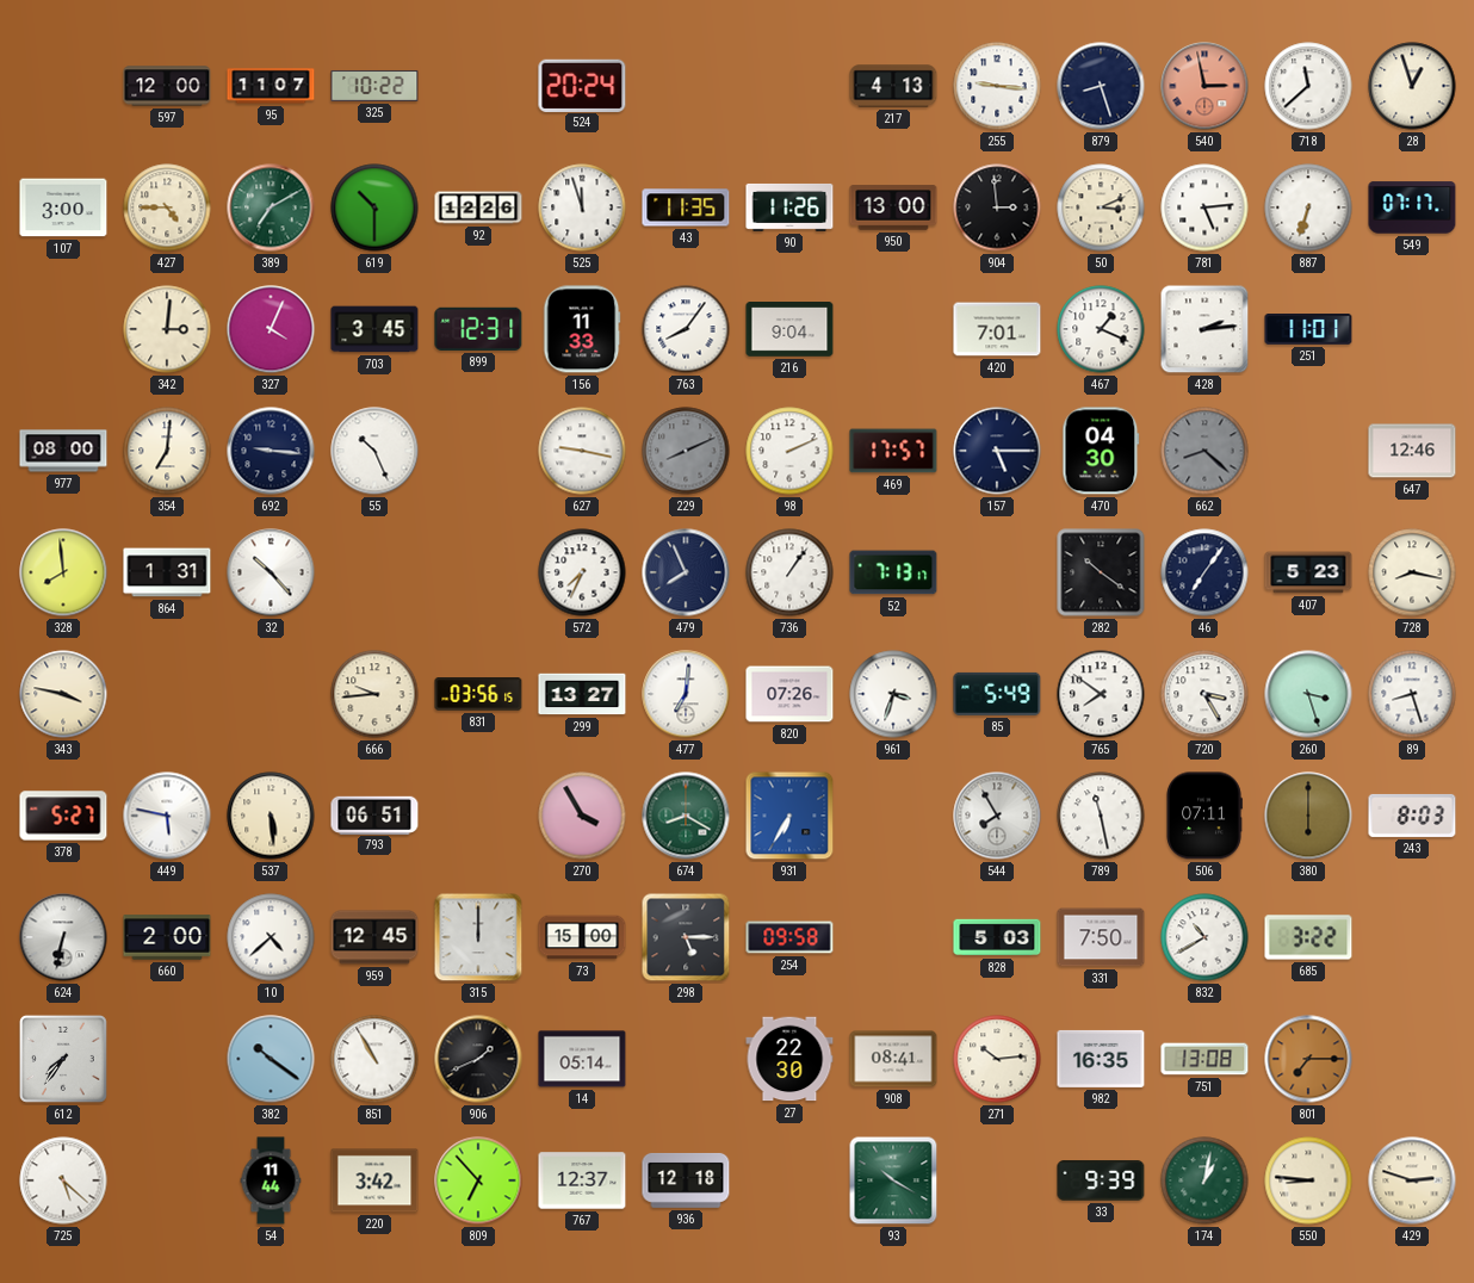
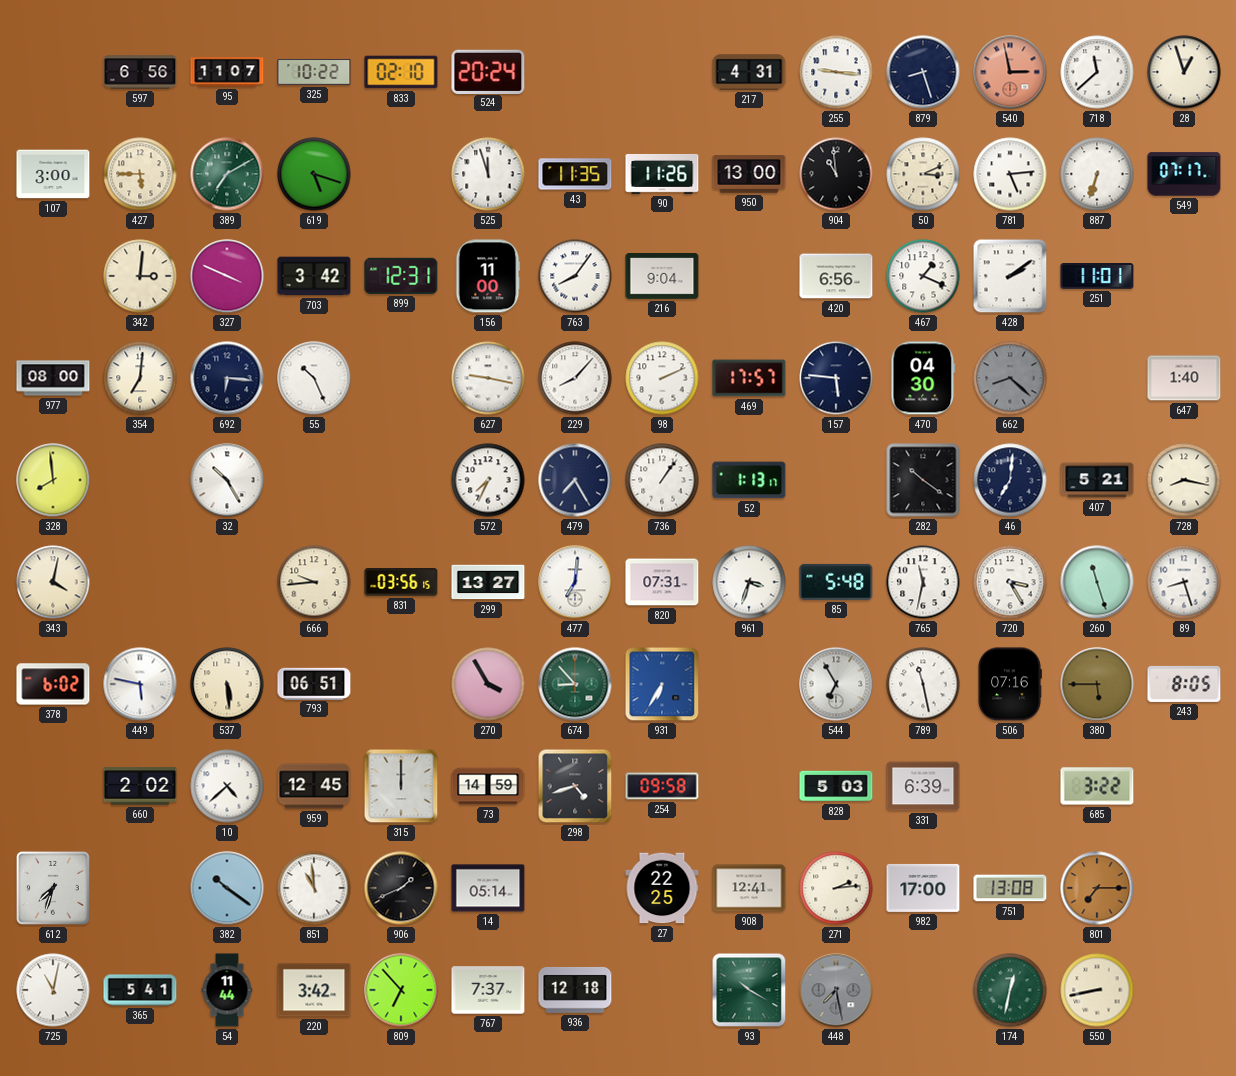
597: 12:00 -> 6:56 (140, 72)
833: none -> 02:10 (401, 72)
217: 4:13 -> 4:31 (749, 72)
427: 4:45 -> 5:45 (140, 174)
619: 10:30 -> 5:18 (314, 174)
92: 12:26 -> none (478, 207)
904: 2:59 -> 10:59 (836, 174)
327: 4:04 -> 3:49 (227, 276)
703: 3:45 -> 3:42 (314, 276)
156: 11:33 -> 11:00 (488, 276)
420: 7:01 -> 6:56 (836, 276)
428: 2:14 -> 2:09 (1010, 276)
692: 9:16 -> 6:16 (227, 378)
229: 8:11 -> 8:07 (575, 378)
229 dial: grey -> white (575, 378)
157: 5:15 -> 5:46 (836, 378)
647: 12:46 -> 1:40 (1184, 378)
864: 1:31 -> none (167, 572)
32: 10:23 -> 10:25 (227, 480)
479: 7:56 -> 7:25 (575, 480)
52: 7:13 -> 1:13 (749, 480)
46: 7:06 -> 7:01 (1010, 480)
407: 5:23 -> 5:21 (1097, 480)
343: 3:47 -> 4:02 (53, 582)
820: 07:26 -> 07:31 (662, 582)
85: 5:49 -> 5:48 (836, 582)
765: 7:51 -> 11:32 (923, 582)
260: 3:27 -> 11:27 (1097, 582)
378: 5:27 -> 6:02 (53, 684)
674: 8:20 -> 8:53 (575, 684)
544: 7:55 -> 6:55 (836, 684)
506: 07:11 -> 07:16 (1010, 684)
380: 6:00 -> 5:45 (1097, 684)
243: 8:03 -> 8:05 (1184, 684)
624: 6:32 -> none (63, 937)
660: 2:00 -> 2:02 (140, 786)
73: 15:00 -> 14:59 (488, 786)
298: 5:15 -> 4:42 (575, 786)
331: 7:50 -> 6:39 (923, 786)
832: 10:40 -> none (1204, 937)
612: 7:36 -> 7:33 (53, 888)
851: 10:55 -> 10:59 (314, 888)
27: 22:30 -> 22:25 (662, 888)
908: 08:41 -> 12:41 (749, 888)
271: 10:14 -> 2:14 (836, 888)
982: 16:35 -> 17:00 (923, 888)
725: 5:22 -> 11:02 (53, 990)
365: none -> 5:41 (140, 990)
767: 12:37 -> 7:37 (488, 990)
448: none -> 7:28 (836, 990)
33: 9:39 -> none (1101, 1180)
174: 1:02 -> 12:32 (1010, 990)
550: 8:46 -> 8:43 (1097, 990)
429: 2:48 -> none (1412, 1180)
